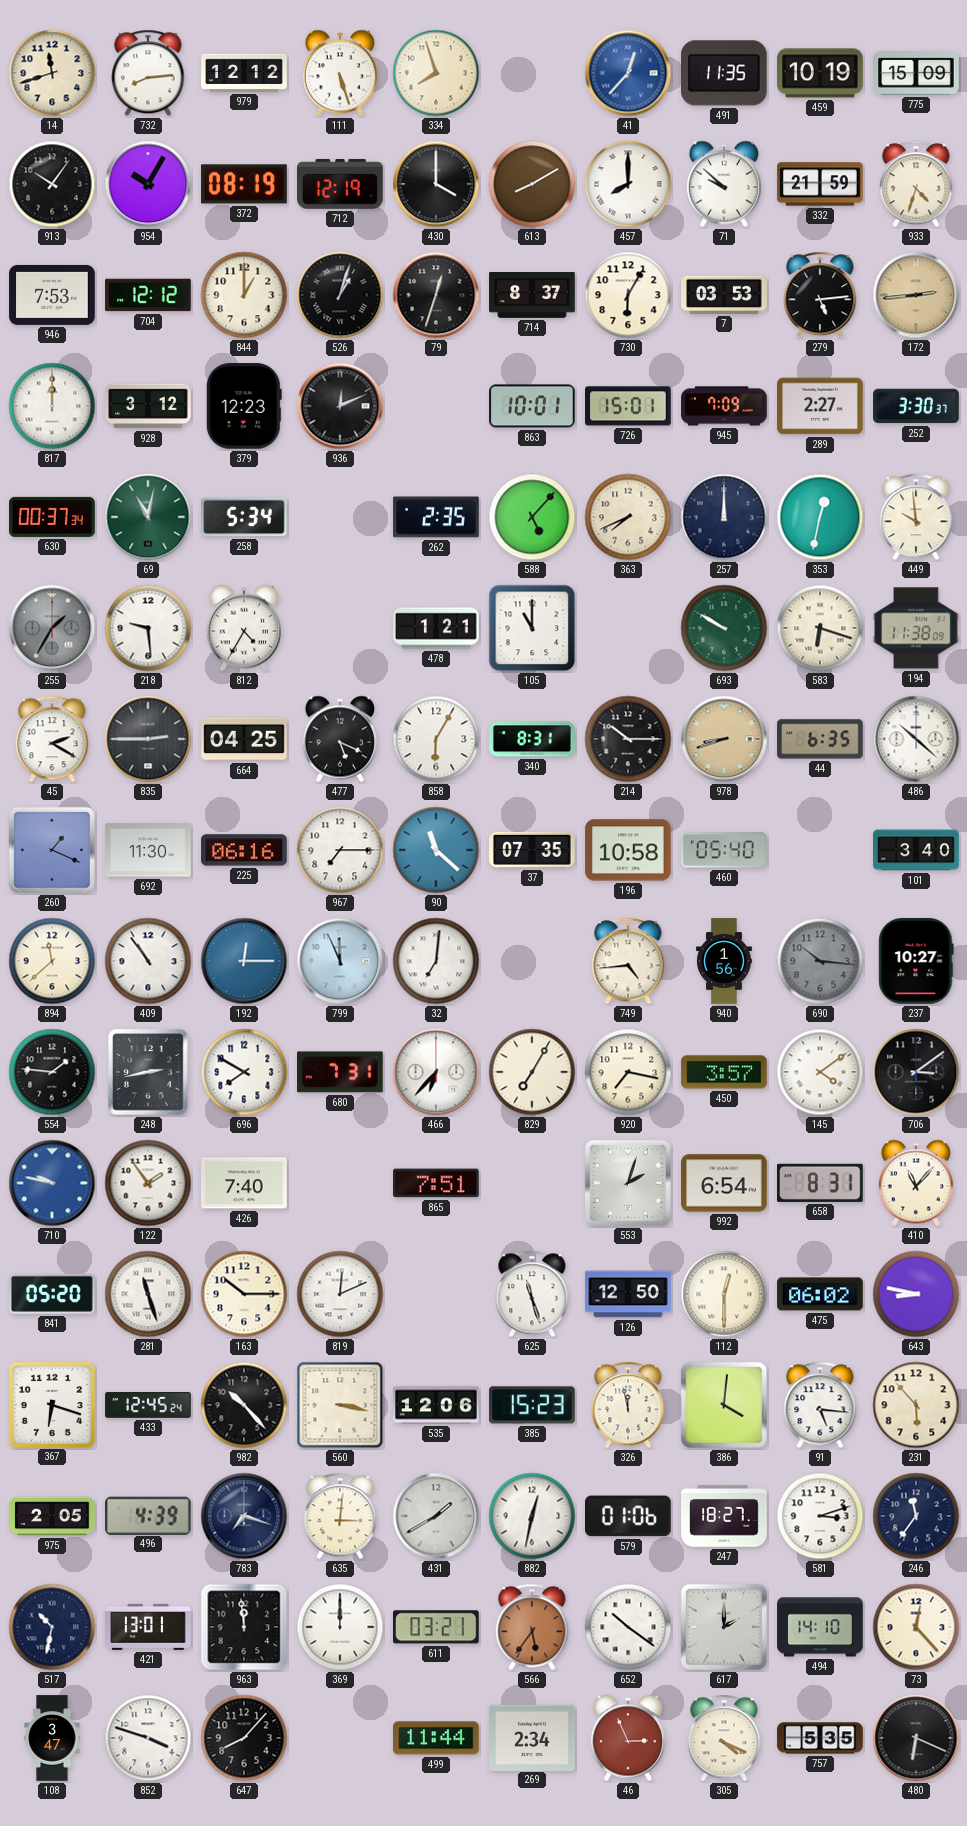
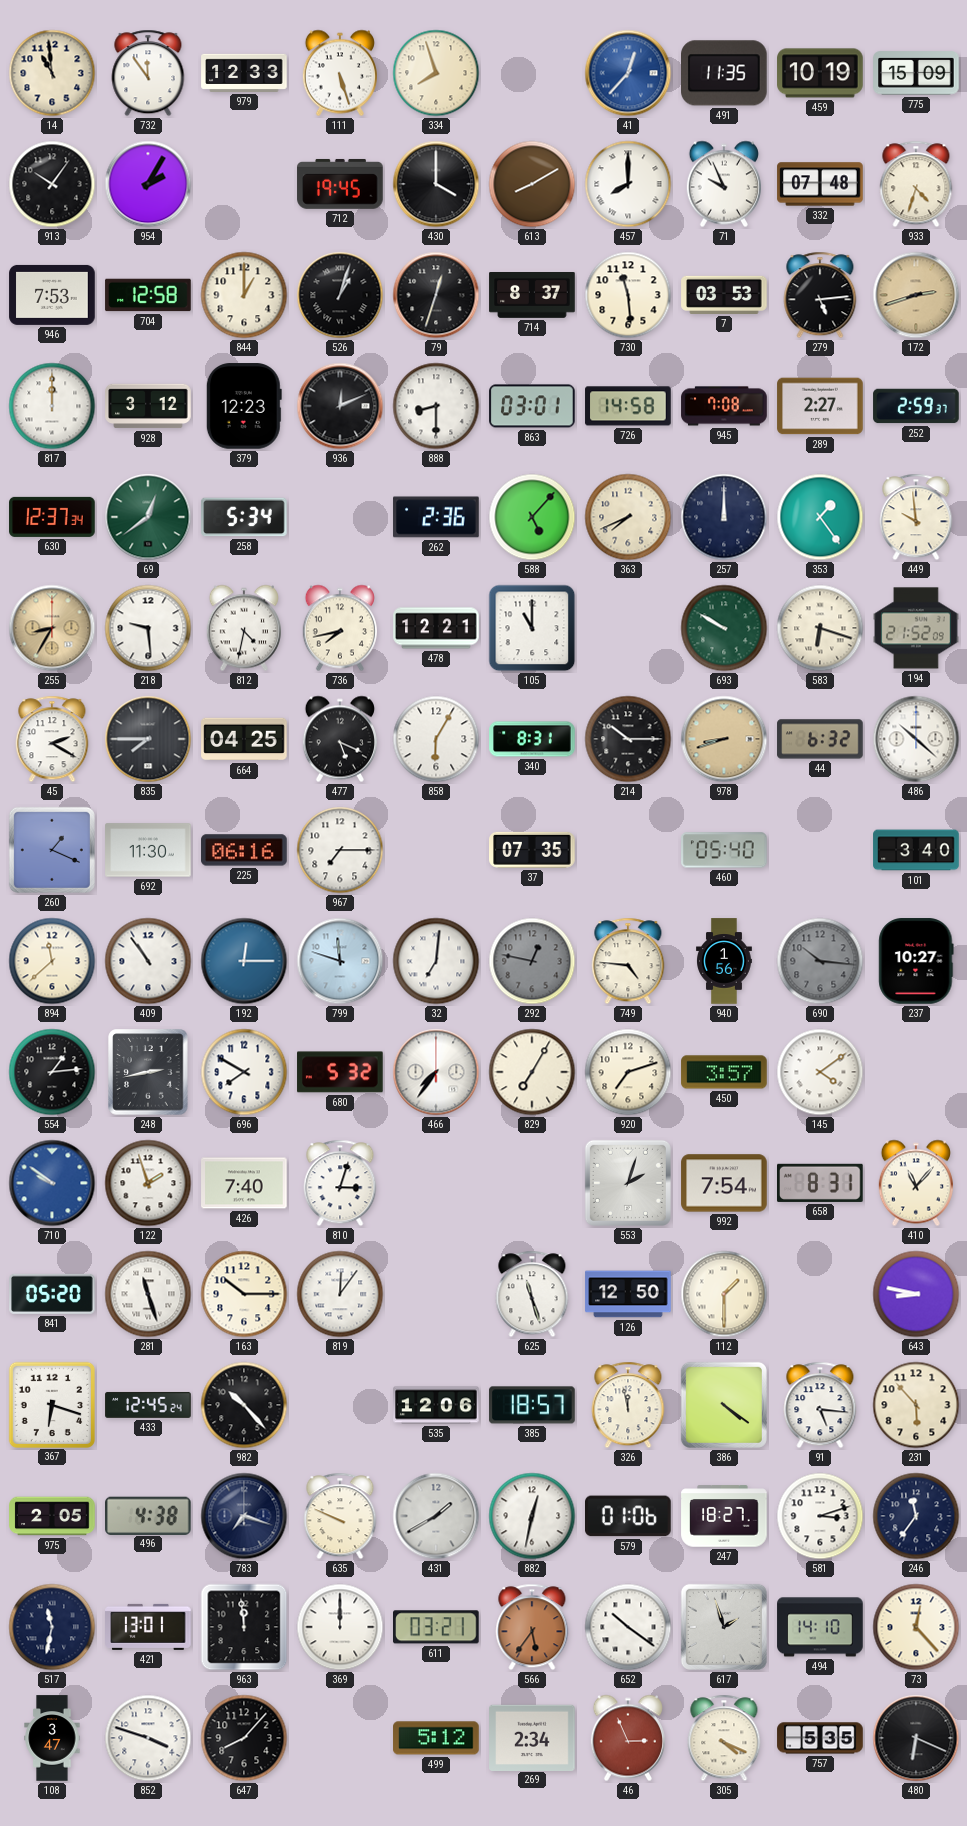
14: 11:42 -> 10:59 (52, 73)
732: 8:14 -> 11:54 (148, 73)
979: 12:12 -> 12:33 (244, 73)
954: 10:05 -> 2:05 (148, 184)
372: 08:19 -> none (244, 184)
712: 12:19 -> 19:45 (340, 184)
71: 9:52 -> 9:56 (724, 184)
332: 21:59 -> 07:48 (820, 184)
704: 12:12 -> 12:58 (148, 295)
730: 6:05 -> 11:29 (628, 295)
172: 2:44 -> 2:42 (916, 295)
888: none -> 8:30 (436, 406)
863: 10:01 -> 03:01 (532, 406)
726: 15:01 -> 14:58 (628, 406)
945: 7:09 -> 7:08 (724, 406)
252: 3:30 -> 2:59 (916, 406)
630: 00:37 -> 12:37 (52, 517)
69: 11:02 -> 12:39 (148, 517)
262: 2:35 -> 2:36 (436, 517)
353: 12:32 -> 1:24 (820, 517)
255: 1:35 -> 8:35 (52, 628)
255 dial: grey -> champagne (52, 628)
812: 4:35 -> 4:32 (244, 628)
736: none -> 7:43 (340, 628)
478: 1:21 -> 12:21 (436, 628)
194: 11:38 -> 21:52 (916, 628)
835: 2:45 -> 7:45 (148, 739)
44: 6:35 -> 6:32 (820, 739)
90: 11:22 -> none (436, 850)
196: 10:58 -> none (628, 850)
799: 11:56 -> 11:48 (340, 961)
292: none -> 12:47 (532, 961)
749: 4:44 -> 4:46 (628, 961)
554: 1:46 -> 1:14 (52, 1072)
680: 7:31 -> 5:32 (340, 1072)
466: 6:37 -> 7:36 (436, 1072)
920: 7:17 -> 7:12 (628, 1072)
706: 3:09 -> none (916, 1072)
710: 9:47 -> 9:51 (52, 1183)
122: 1:54 -> 1:57 (148, 1183)
810: none -> 3:03 (340, 1183)
865: 7:51 -> none (436, 1183)
992: 6:54 -> 7:54 (724, 1183)
819: 12:11 -> 12:06 (340, 1294)
112: 12:30 -> 1:30 (724, 1294)
475: 06:02 -> none (820, 1294)
560: 3:17 -> none (340, 1405)
385: 15:23 -> 18:57 (532, 1405)
386: 4:01 -> 4:21 (724, 1405)
496: 4:39 -> 4:38 (149, 1515)
635: 3:01 -> 9:49 (340, 1516)
517: 10:32 -> 11:32 (52, 1627)
617: 2:00 -> 1:57 (724, 1627)
499: 11:44 -> 5:12 (436, 1738)
